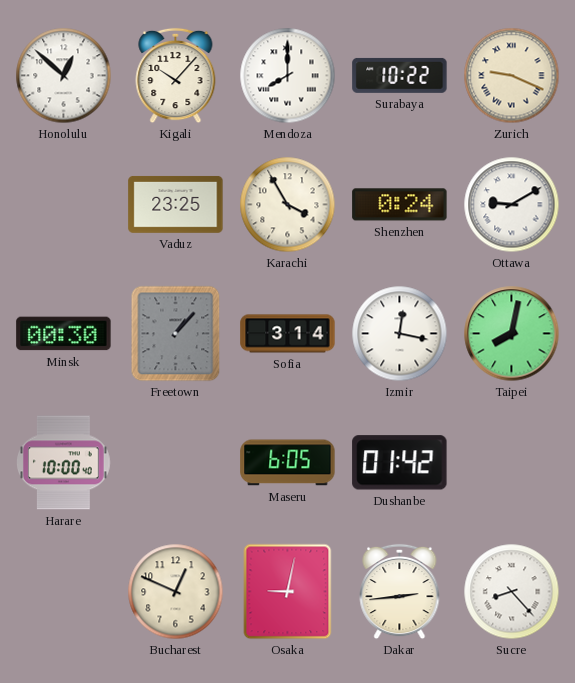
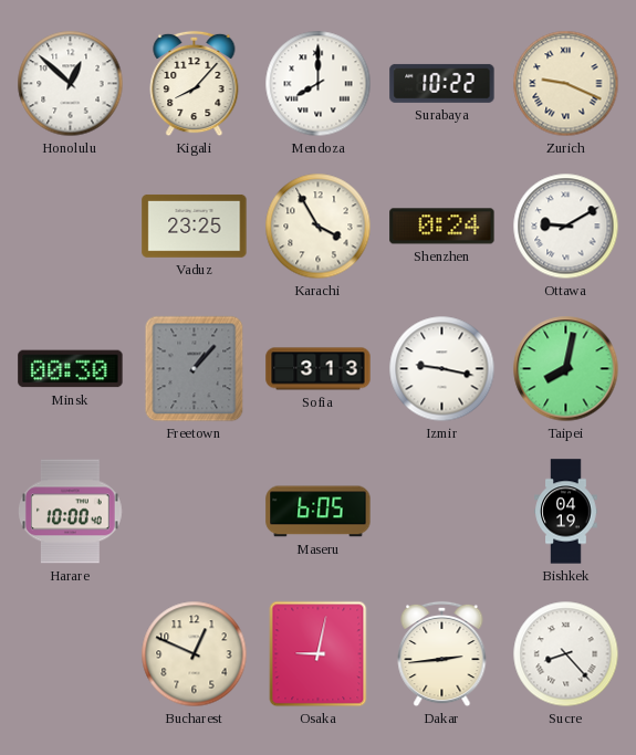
Kigali: 10:07 -> 8:07 (195, 84)
Sofia: 3:14 -> 3:13 (319, 369)
Izmir: 12:17 -> 9:17 (442, 369)
Dushanbe: 01:42 -> none (400, 463)
Bishkek: none -> 04:19 (566, 512)
